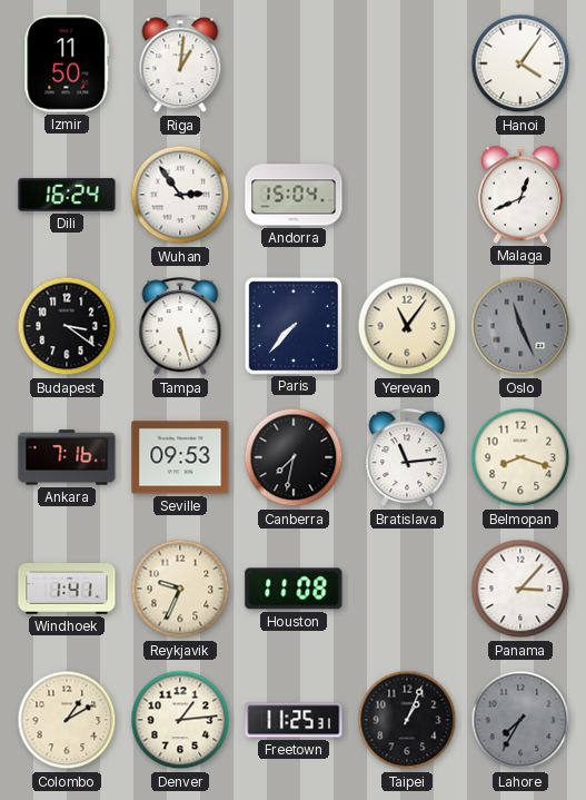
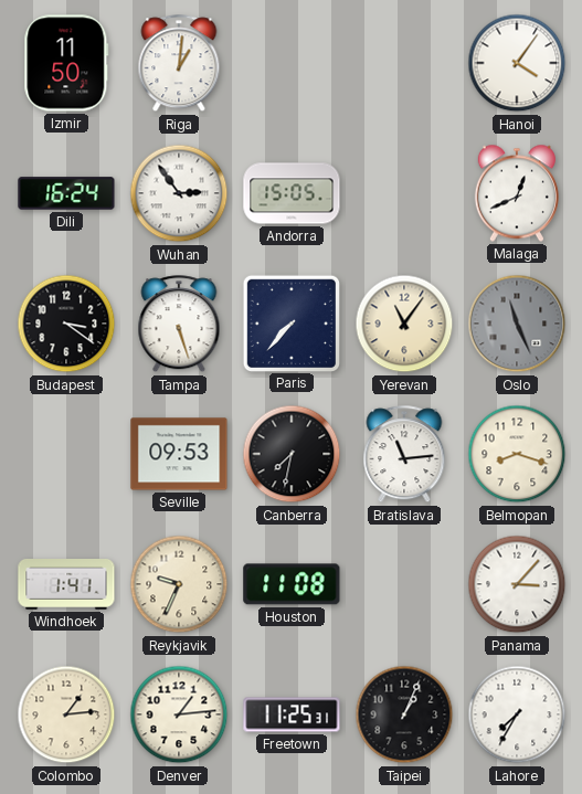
Andorra: 15:04 -> 15:05 (292, 193)
Ankara: 7:16 -> none (67, 457)
Colombo: 1:10 -> 1:14 (66, 714)
Lahore dial: grey -> white (517, 714)
